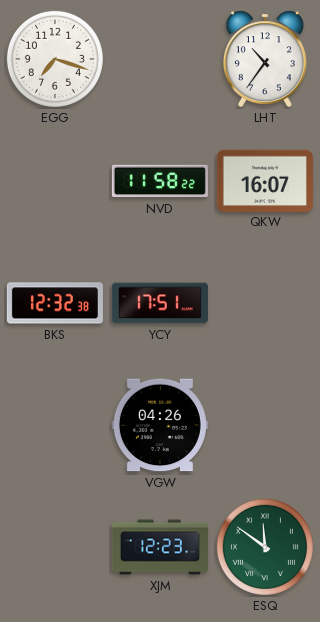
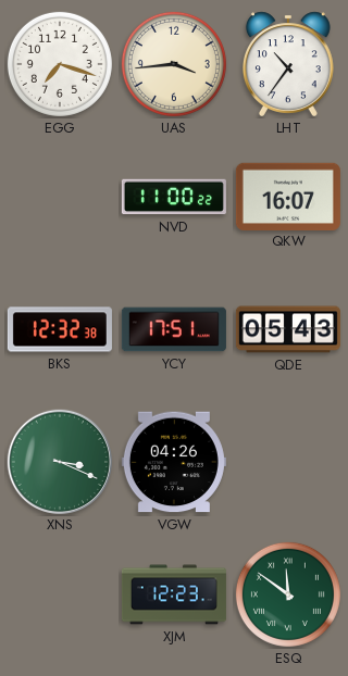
UAS: none -> 3:44 (174, 64)
NVD: 11:58 -> 11:00 (174, 197)
QDE: none -> 05:43 (288, 329)
XNS: none -> 3:19 (59, 461)
